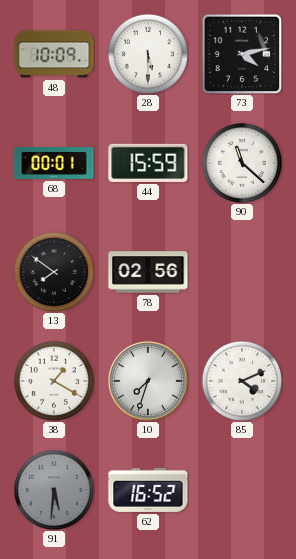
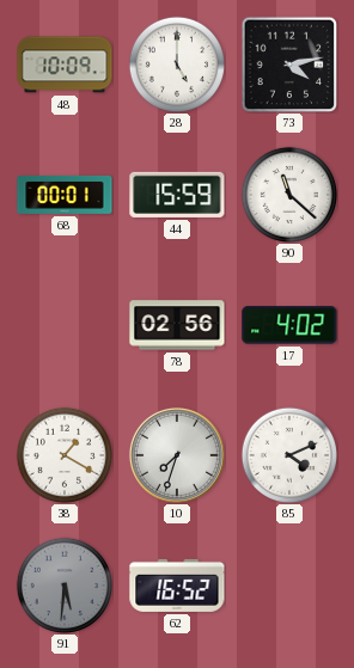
28: 5:30 -> 5:00 (176, 63)
13: 7:51 -> none (53, 271)
17: none -> 4:02 (289, 325)
